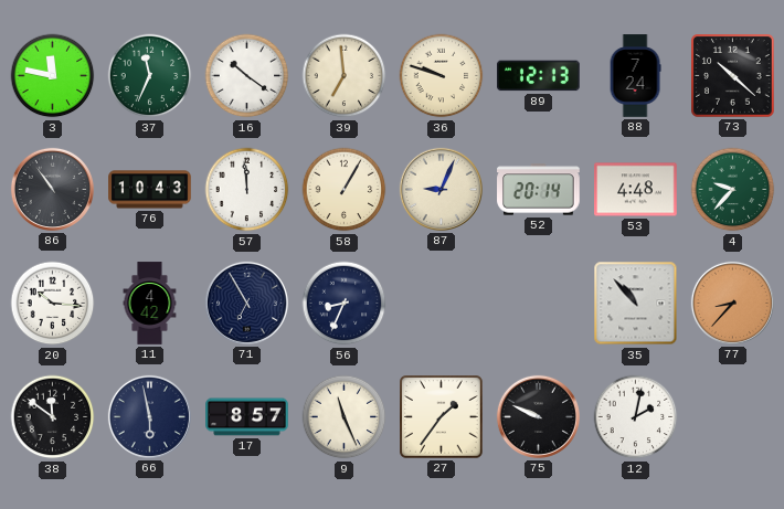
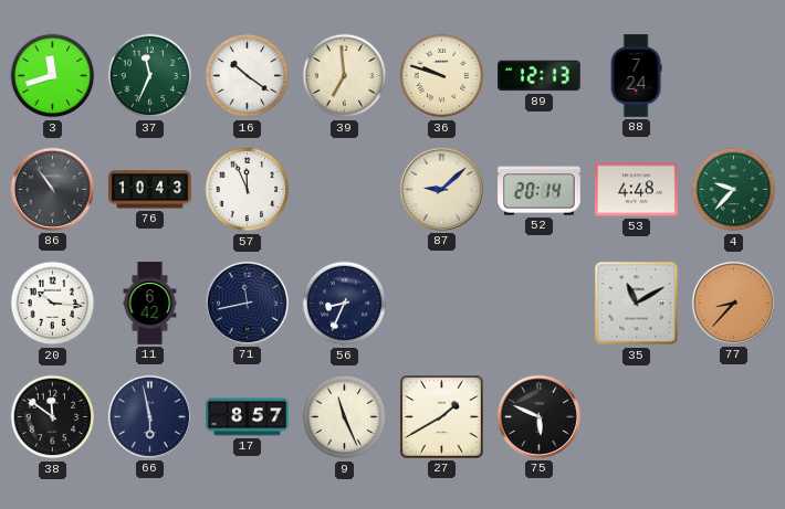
3: 11:47 -> 11:42 (53, 76)
73: 10:22 -> none (733, 76)
57: 11:59 -> 11:56 (248, 190)
58: 1:05 -> none (345, 190)
87: 9:04 -> 9:08 (441, 189)
11: 4:42 -> 6:42 (150, 304)
71: 6:55 -> 11:43 (247, 303)
35: 10:53 -> 11:10 (637, 304)
27: 1:36 -> 1:40 (442, 417)
75: 9:49 -> 5:49 (538, 416)
12: 2:02 -> none (636, 417)
